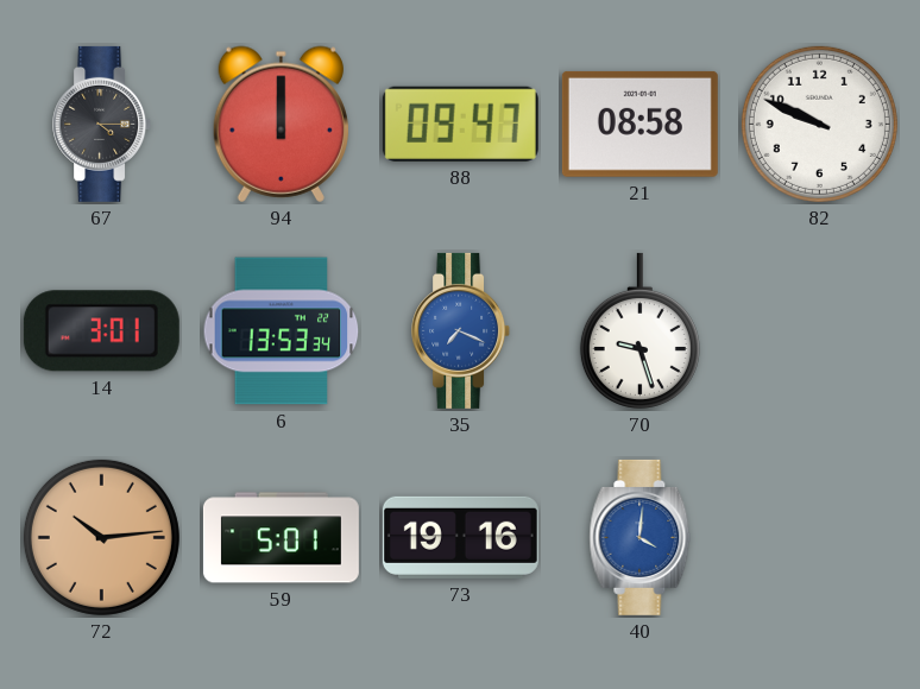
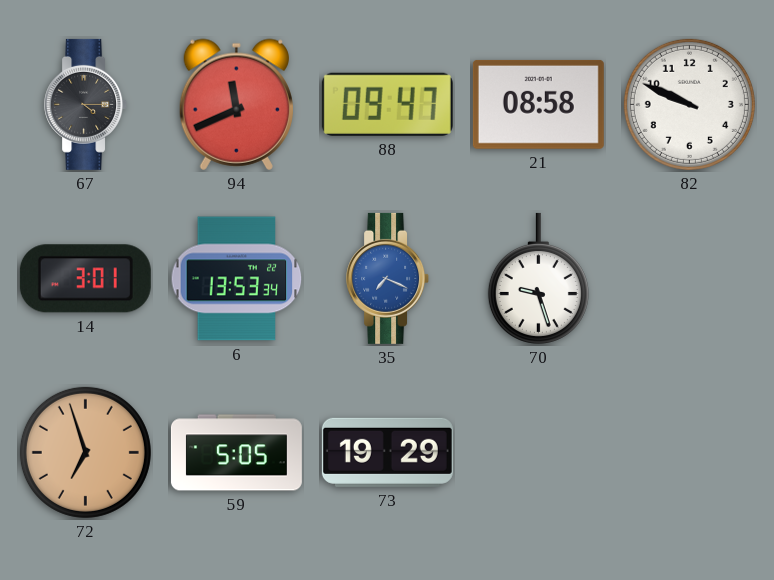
94: 12:00 -> 11:41 (236, 104)
72: 10:14 -> 6:57 (85, 452)
59: 5:01 -> 5:05 (236, 453)
73: 19:16 -> 19:29 (387, 452)
40: 4:01 -> none (641, 537)
